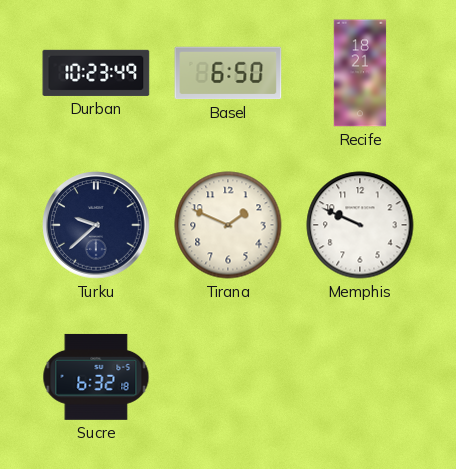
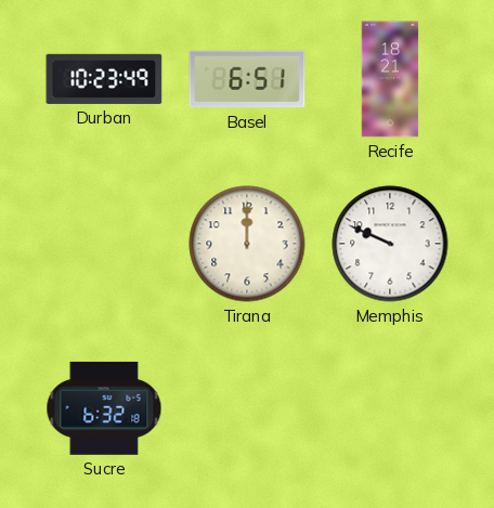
Basel: 6:50 -> 6:51 (247, 79)
Turku: 9:38 -> none (96, 225)
Tirana: 1:49 -> 12:00 (247, 244)
